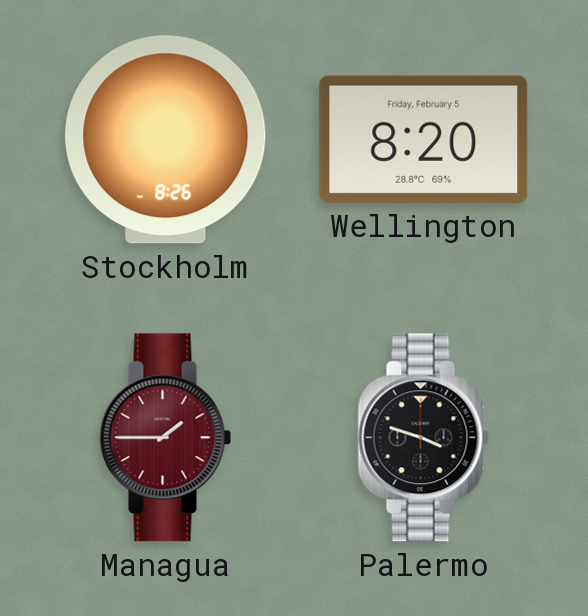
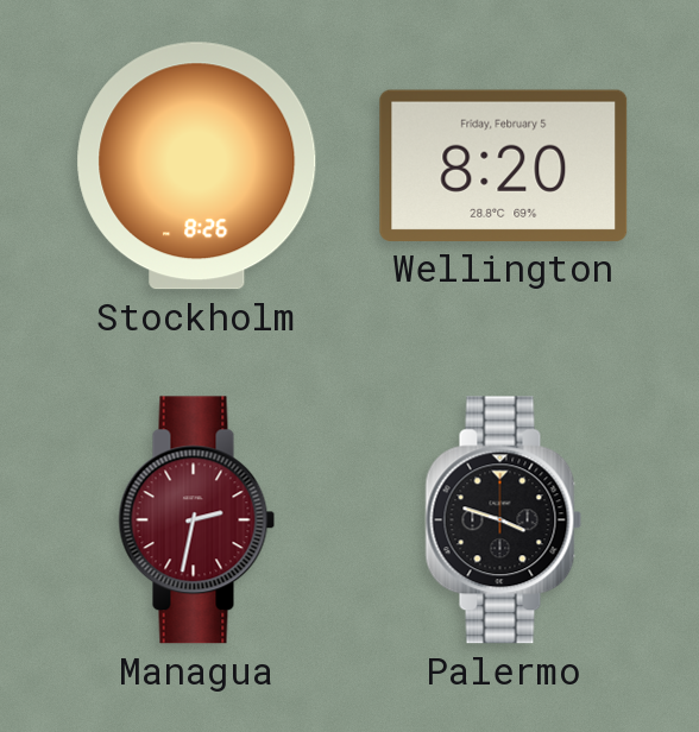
Managua: 1:45 -> 2:32 (197, 520)
